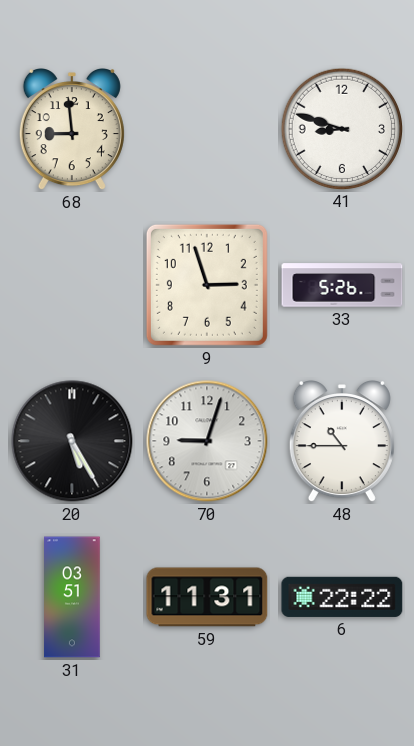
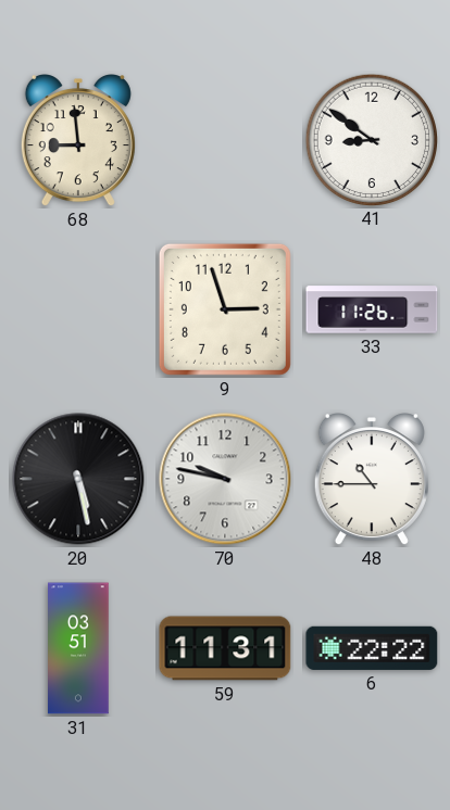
41: 8:48 -> 8:51 (371, 139)
33: 5:26 -> 11:26 (372, 309)
20: 5:25 -> 5:28 (78, 479)
70: 9:03 -> 9:47 (225, 479)
